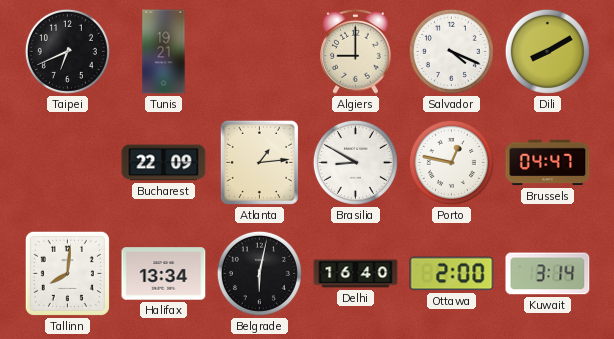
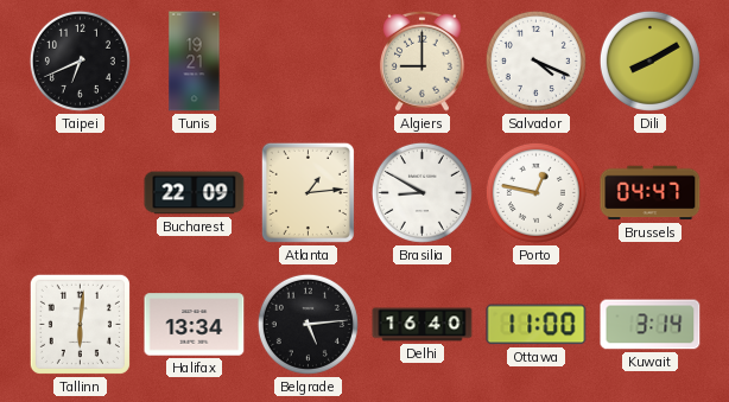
Tallinn: 8:01 -> 6:01 (80, 324)
Belgrade: 6:02 -> 5:14 (308, 324)
Ottawa: 2:00 -> 11:00 (537, 325)
